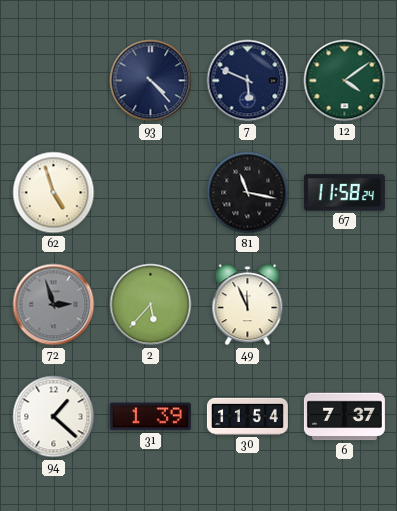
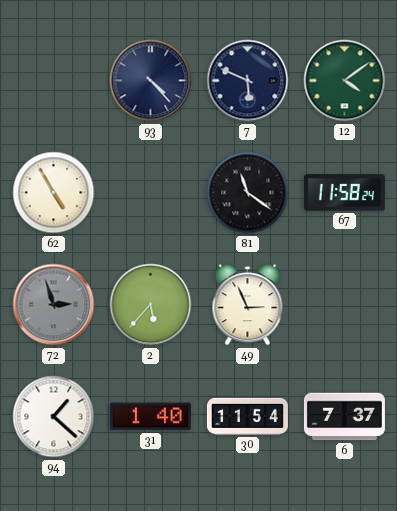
62: 4:57 -> 4:55 (54, 193)
81: 11:17 -> 11:21 (248, 193)
49: 11:56 -> 2:56 (248, 305)
31: 1:39 -> 1:40 (150, 417)
